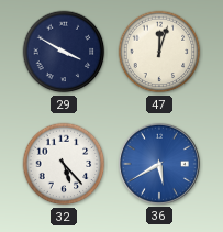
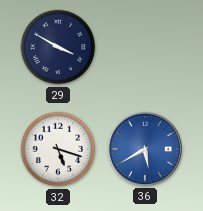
47: 12:03 -> none (159, 52)
32: 5:23 -> 5:18 (58, 149)
